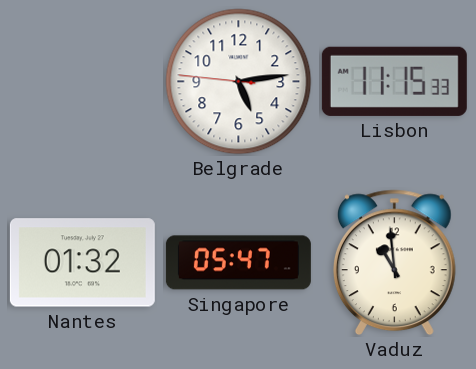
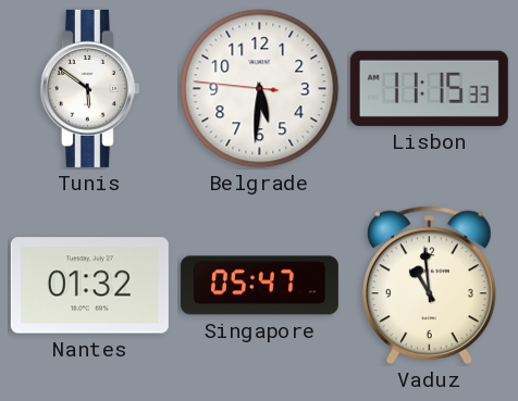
Tunis: none -> 5:51 (89, 88)
Belgrade: 5:13 -> 5:30 (260, 89)
